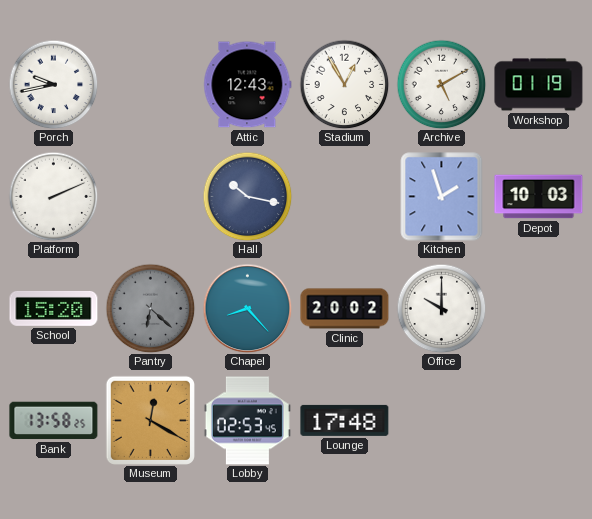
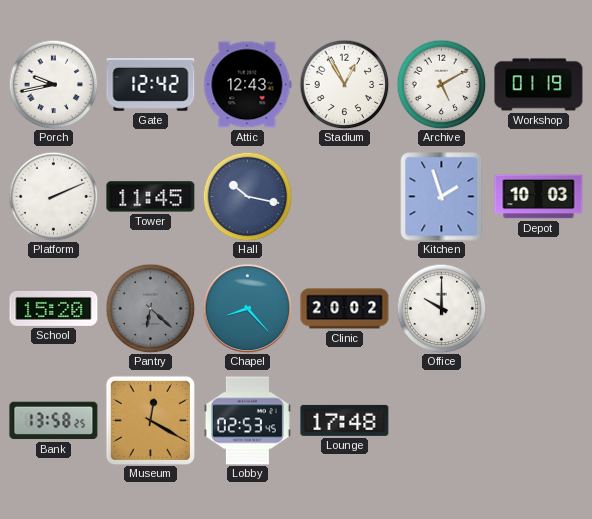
Gate: none -> 12:42 (151, 85)
Tower: none -> 11:45 (151, 197)
